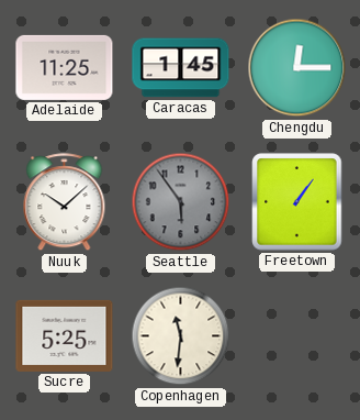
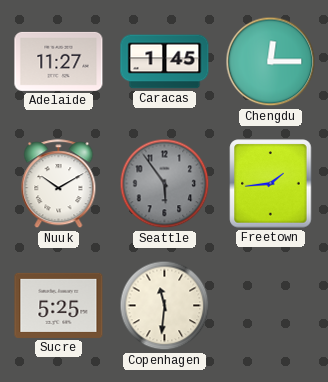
Adelaide: 11:25 -> 11:27 (59, 61)
Nuuk: 10:08 -> 10:10 (59, 184)
Freetown: 1:06 -> 1:44 (271, 184)
